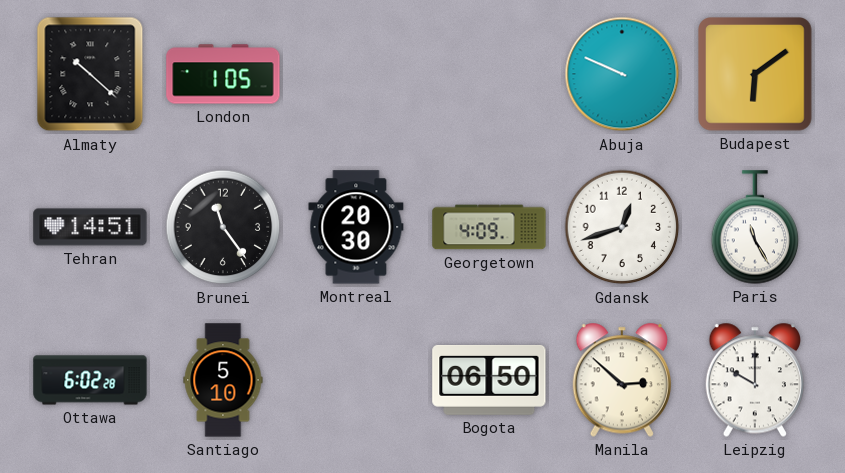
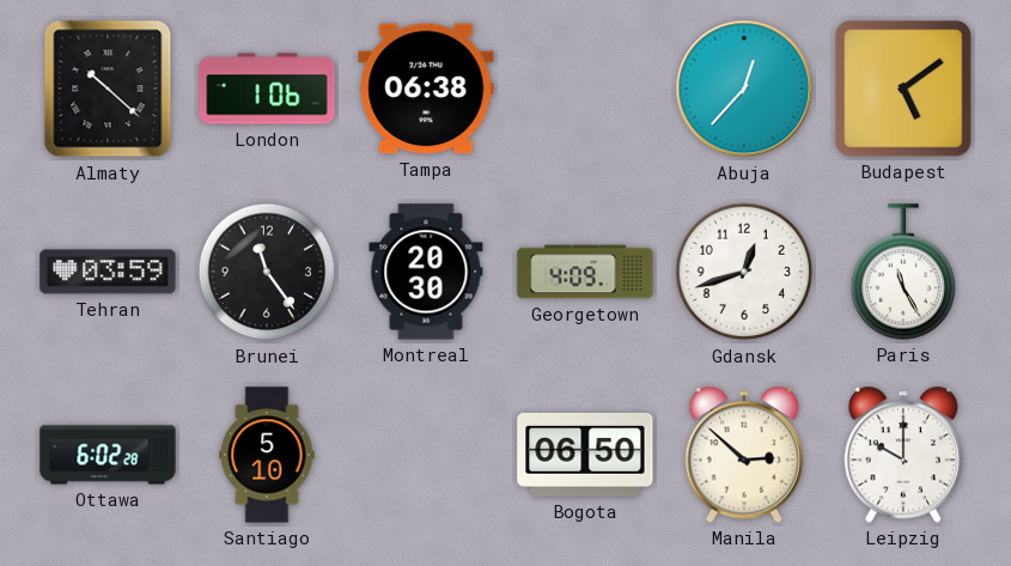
London: 1:05 -> 1:06 (267, 89)
Tampa: none -> 06:38 (426, 89)
Abuja: 9:49 -> 12:37 (744, 89)
Budapest: 6:09 -> 5:09 (905, 89)
Tehran: 14:51 -> 03:59 (108, 272)
